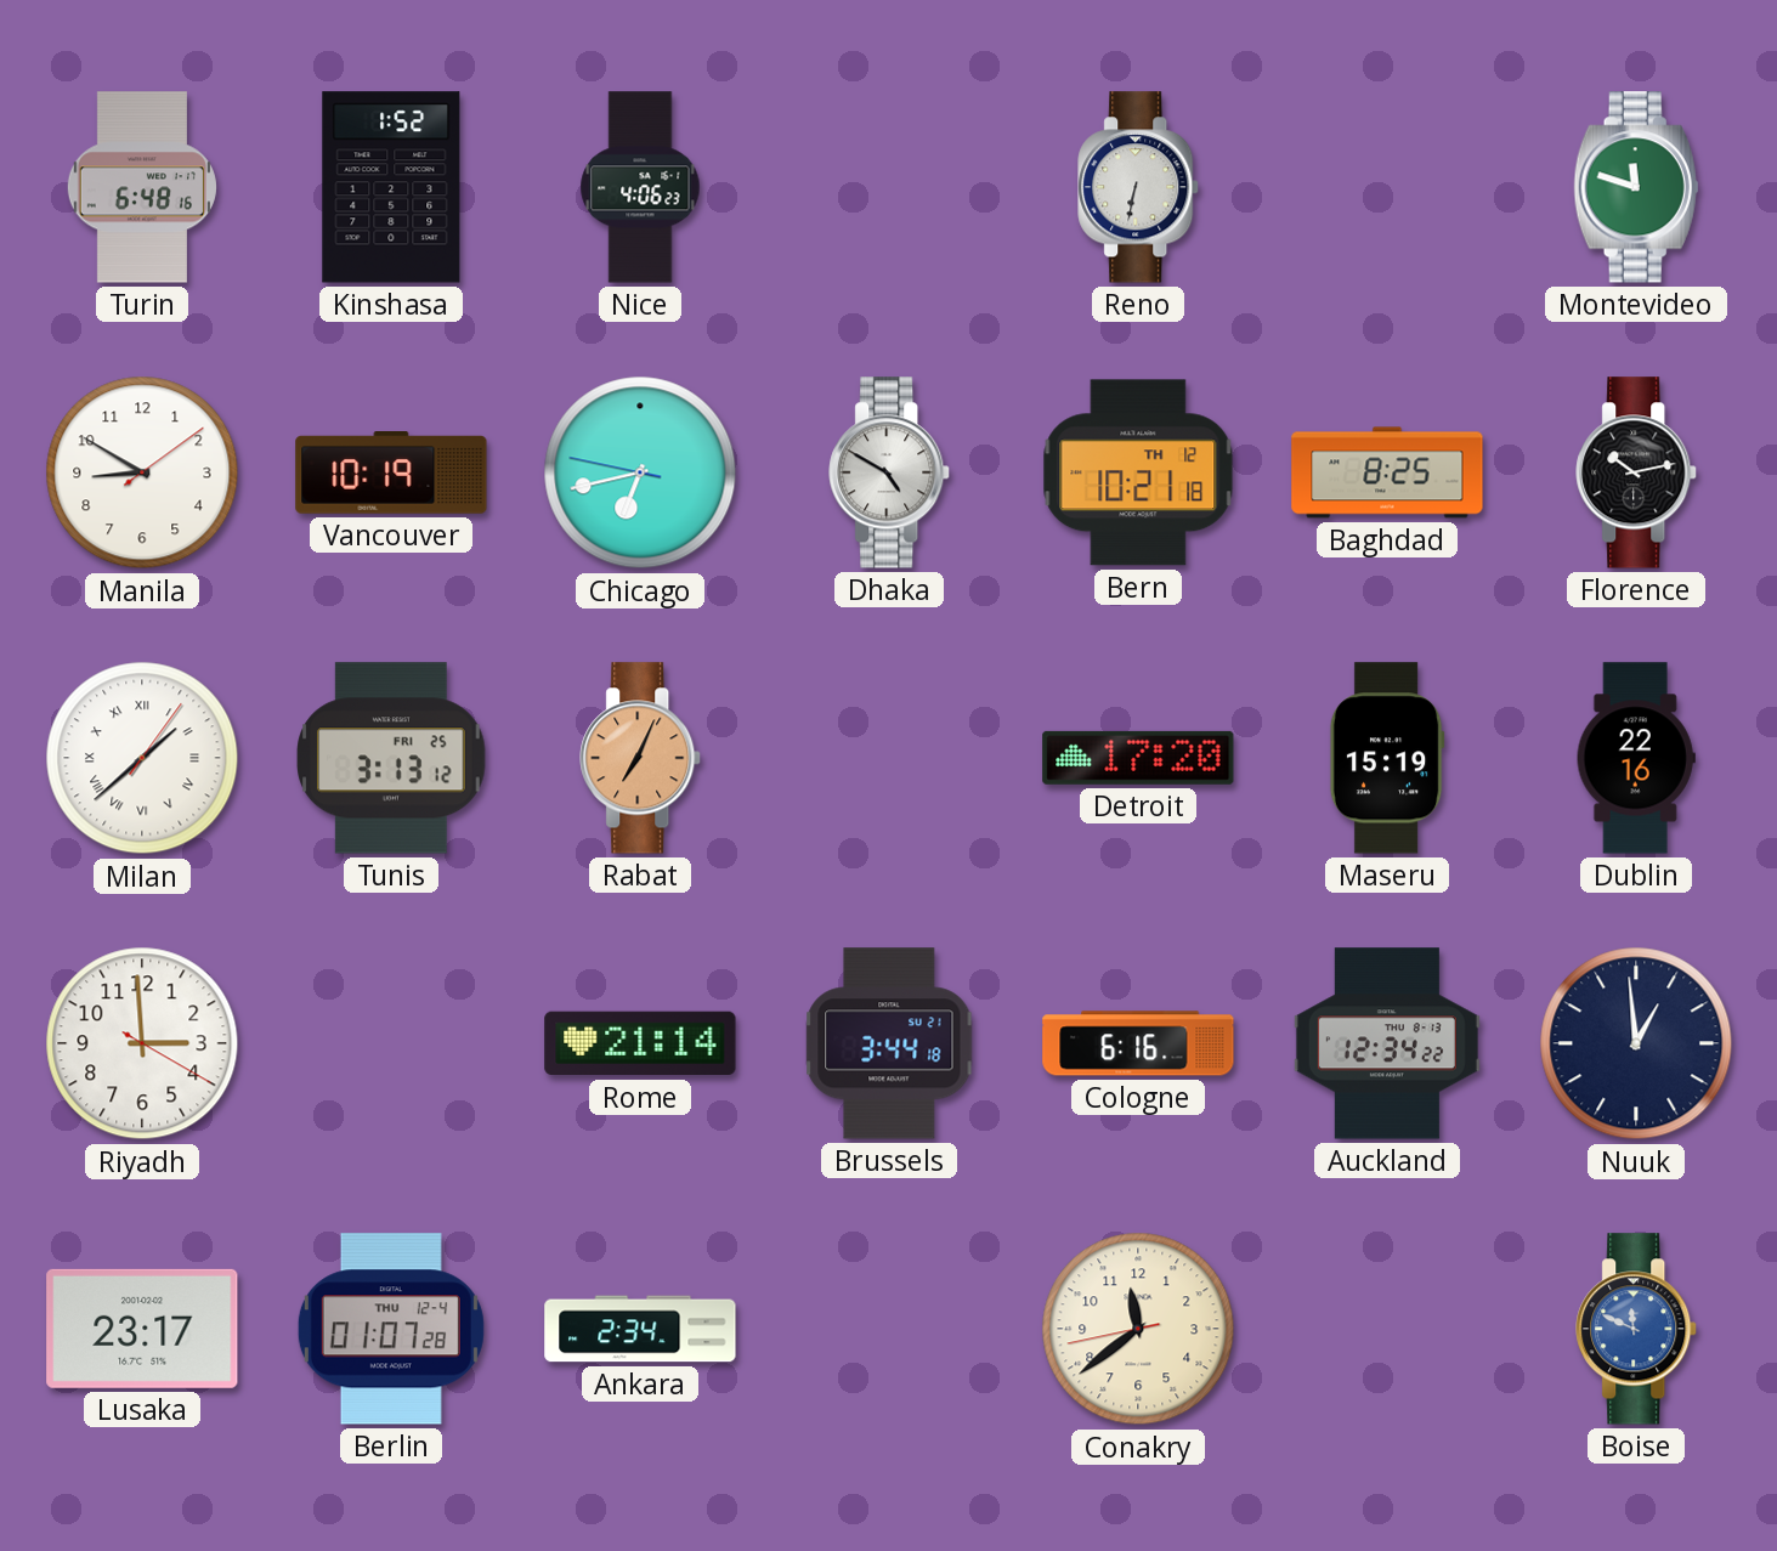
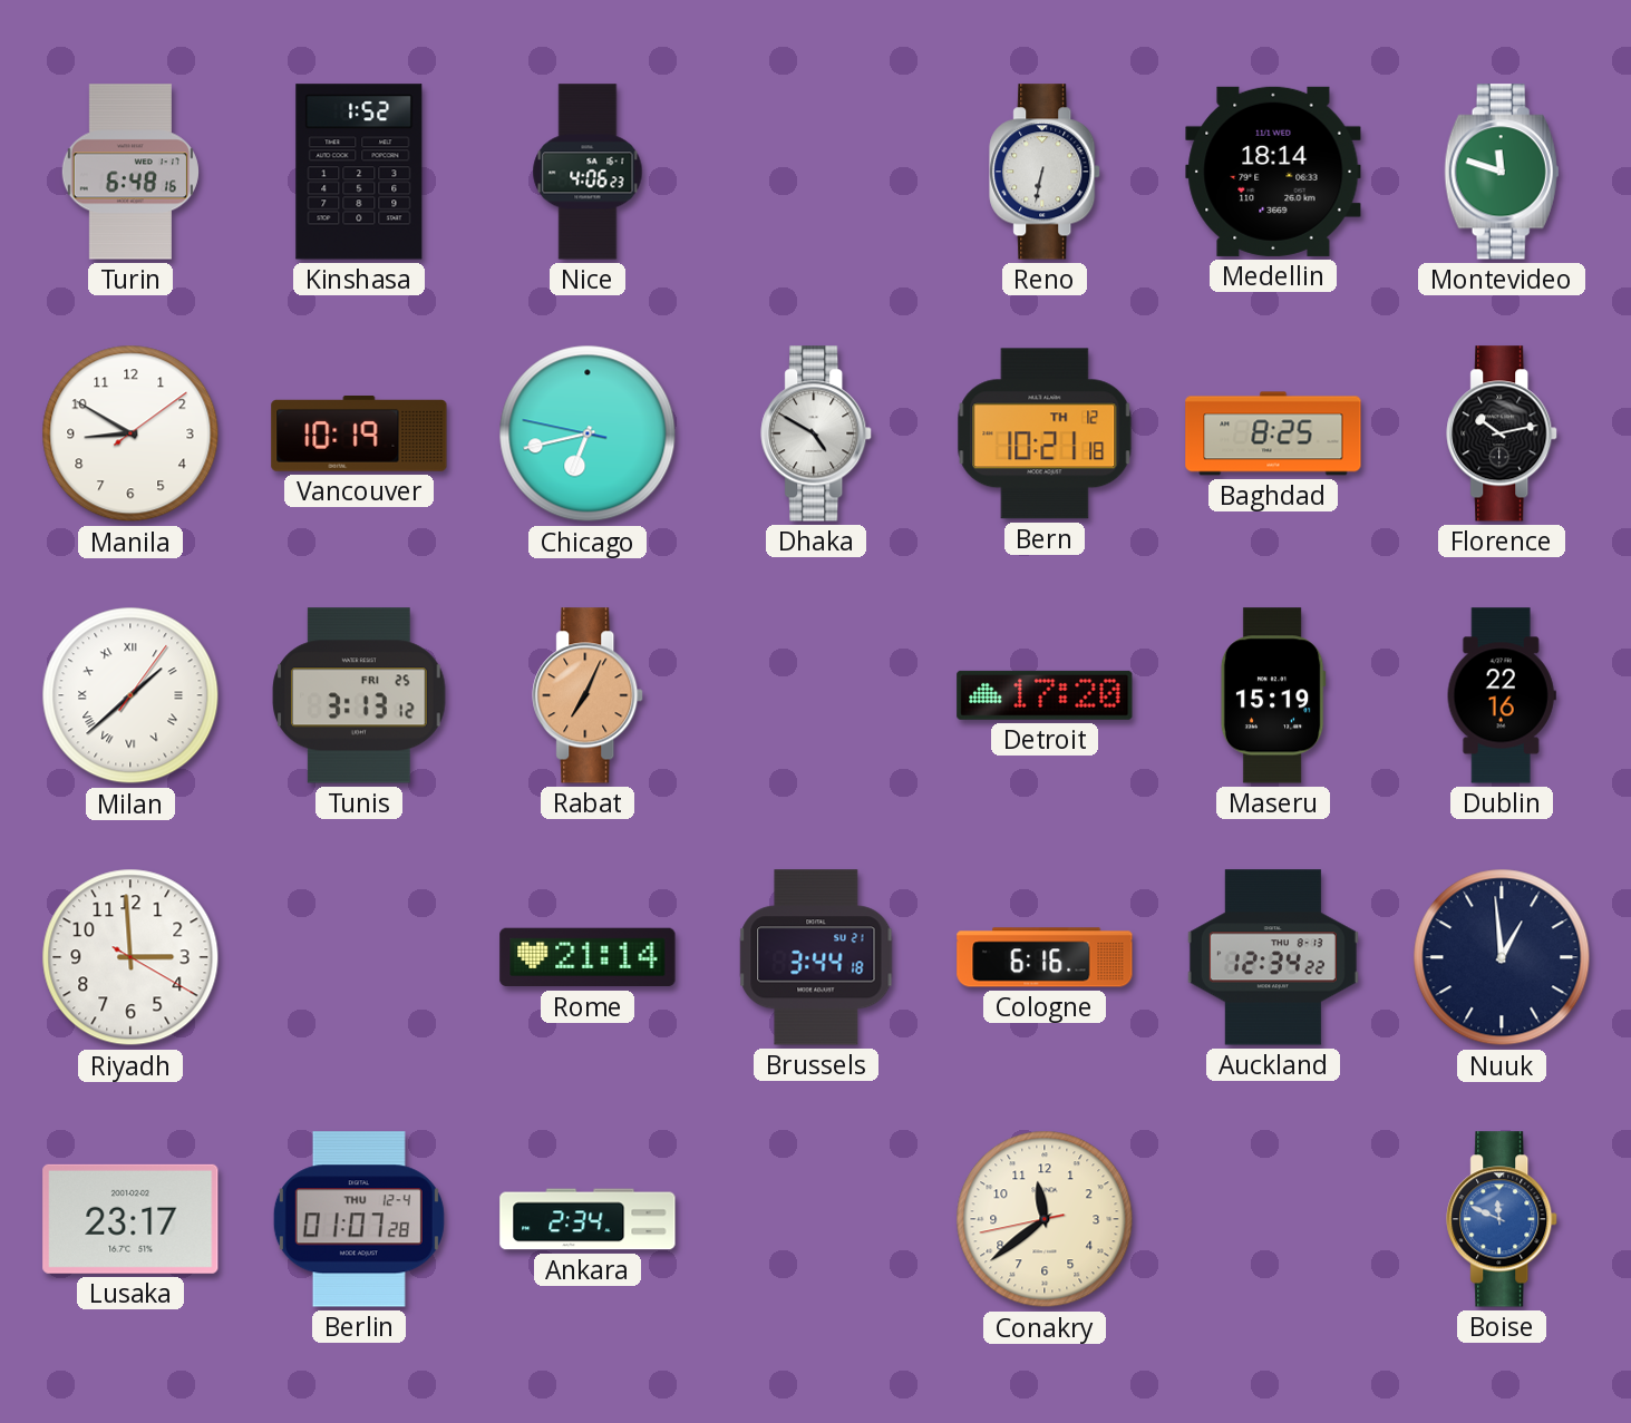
Medellin: none -> 18:14 (1273, 172)
